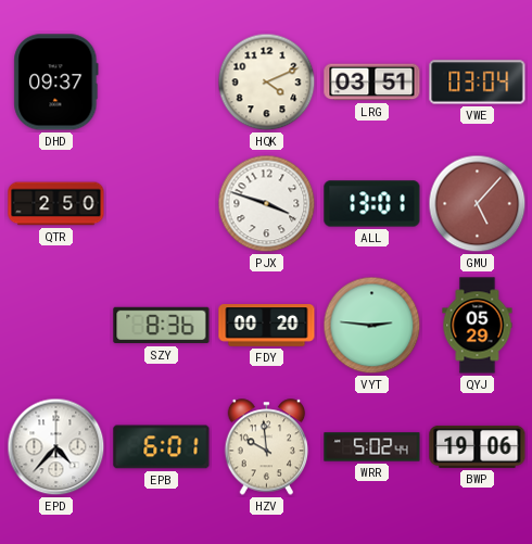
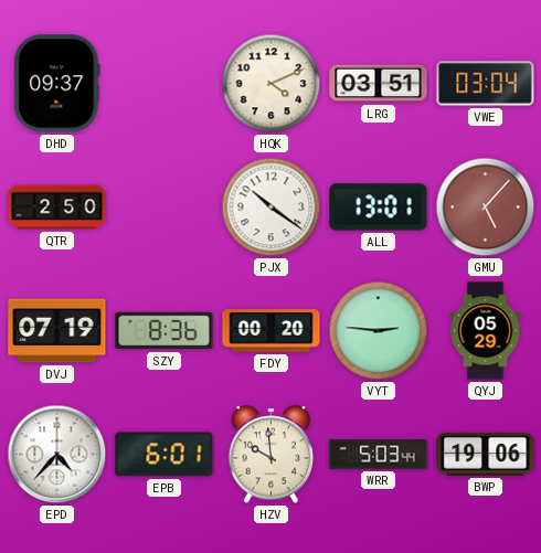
PJX: 3:48 -> 10:21 (272, 208)
DVJ: none -> 07:19 (57, 331)
WRR: 5:02 -> 5:03 (379, 455)
